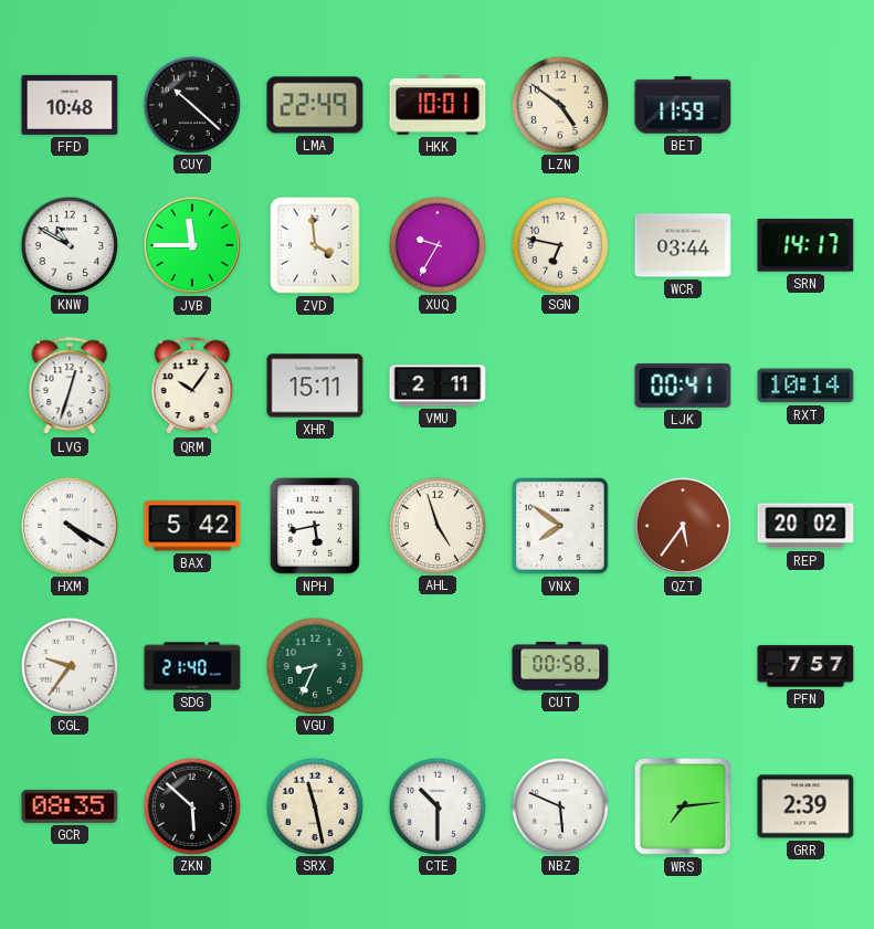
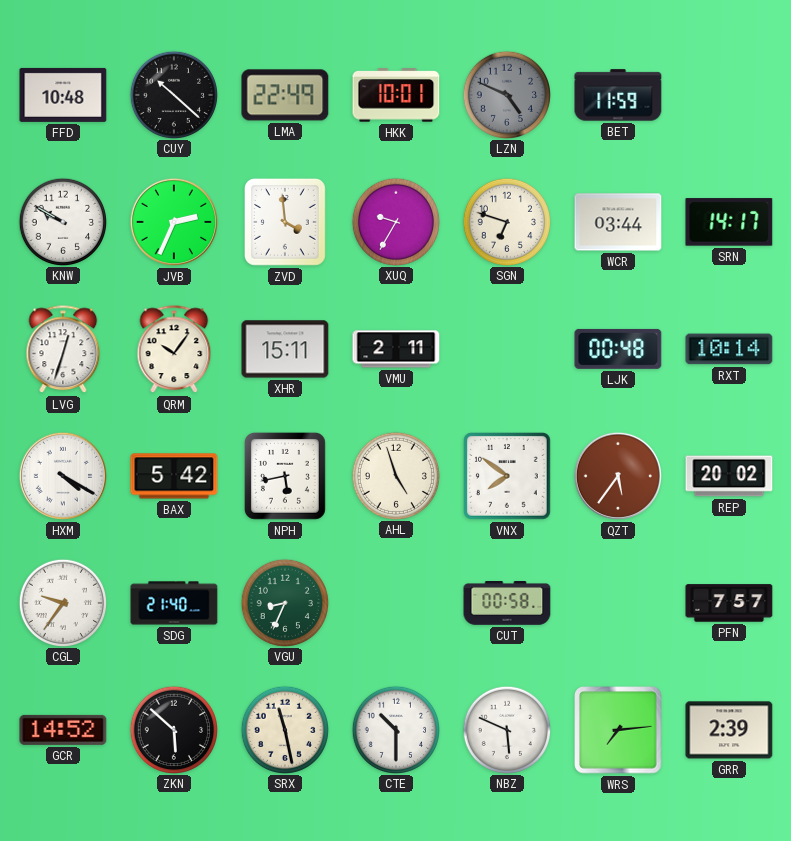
LZN: 4:51 -> 4:49 (506, 94)
LZN dial: cream -> grey (506, 94)
KNW: 10:50 -> 9:50 (62, 221)
JVB: 11:45 -> 2:34 (174, 222)
SGN: 6:47 -> 6:48 (506, 221)
LJK: 00:41 -> 00:48 (618, 349)
GCR: 08:35 -> 14:52 (63, 730)
